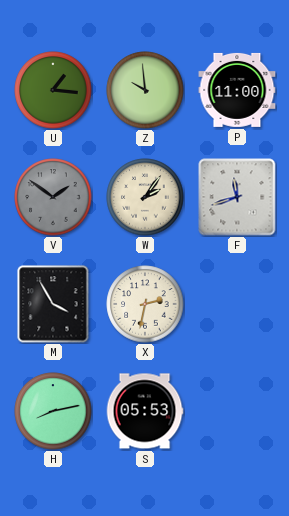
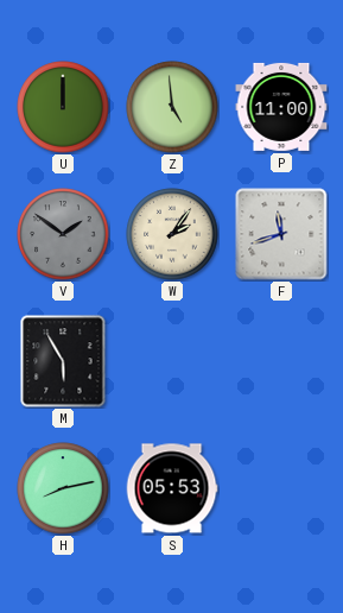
U: 1:16 -> 12:00 (63, 107)
Z: 9:59 -> 4:59 (172, 107)
M: 3:55 -> 5:55 (63, 361)
X: 2:32 -> none (145, 304)
